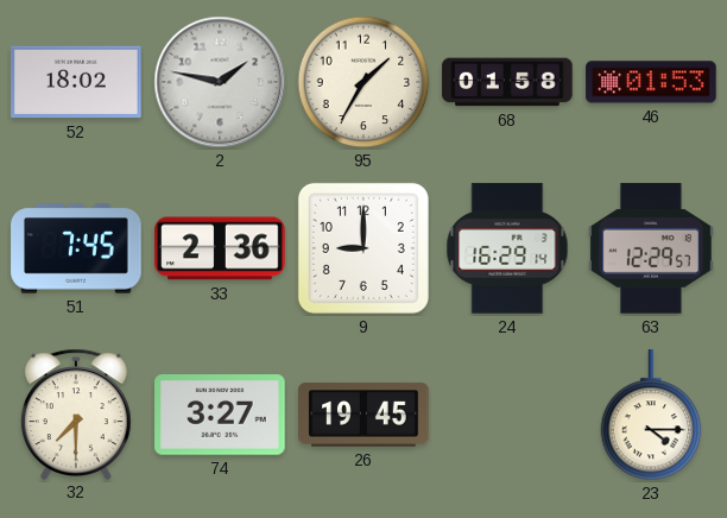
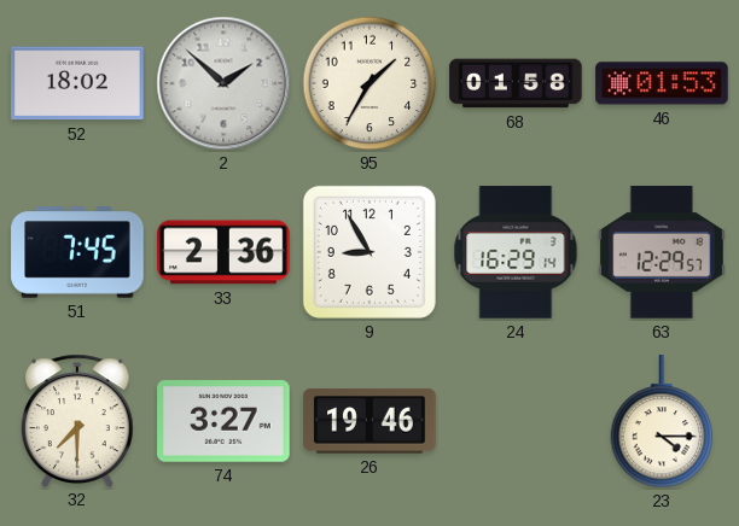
2: 1:47 -> 1:52 (223, 83)
9: 9:00 -> 8:55 (369, 252)
26: 19:45 -> 19:46 (369, 421)
